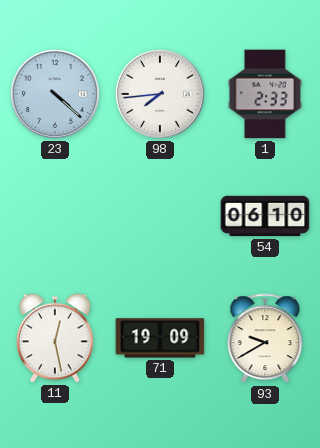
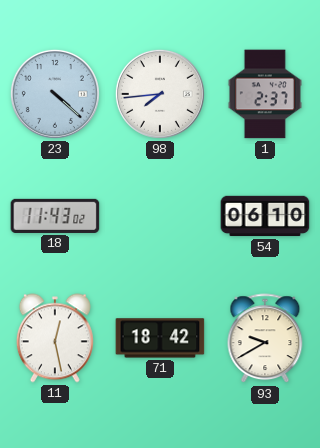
1: 2:33 -> 2:37 (265, 94)
18: none -> 11:43 (55, 216)
71: 19:09 -> 18:42 (160, 338)
